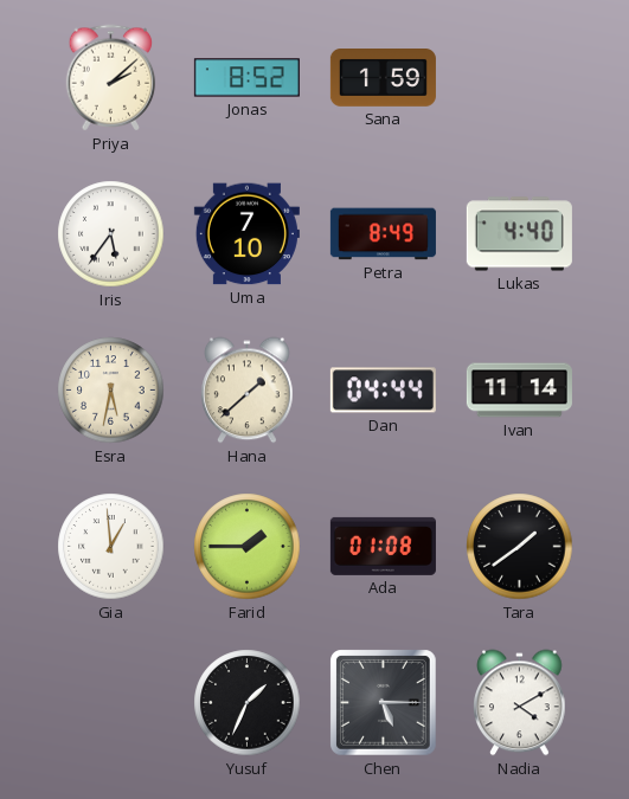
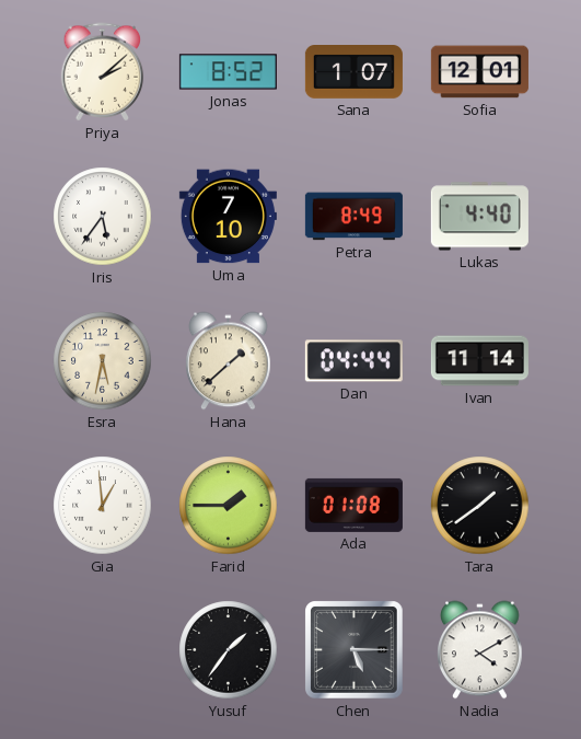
Sana: 1:59 -> 1:07 (353, 72)
Sofia: none -> 12:01 (479, 72)
Yusuf: 1:34 -> 1:36 (229, 650)
